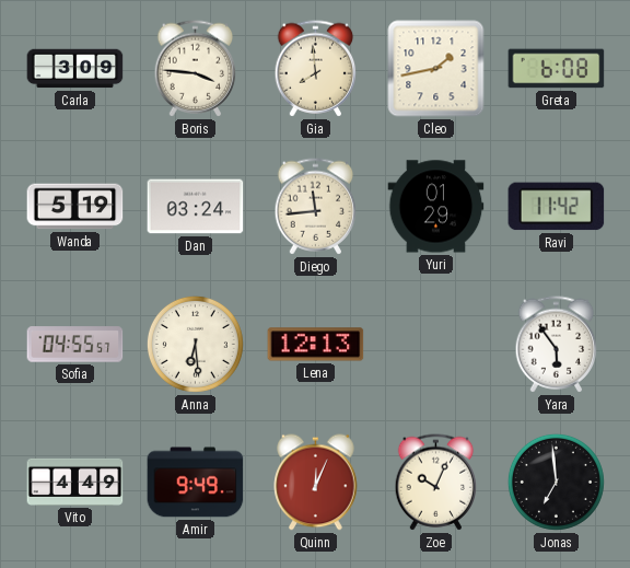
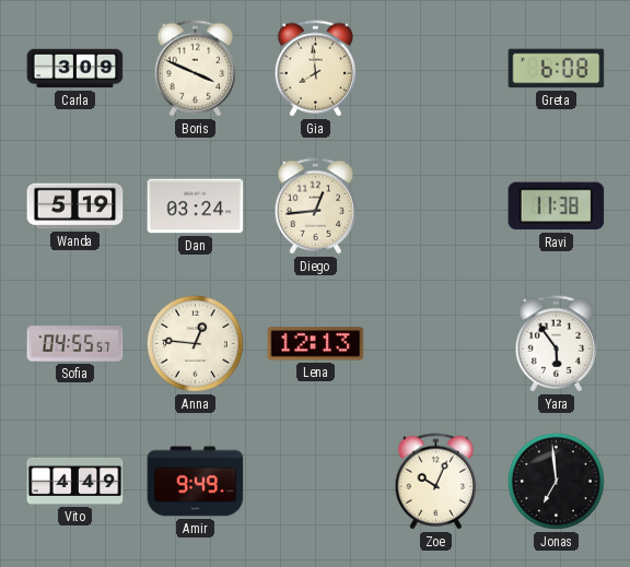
Boris: 3:46 -> 3:49 (196, 69)
Cleo: 1:43 -> none (436, 69)
Diego: 11:44 -> 12:44 (316, 206)
Yuri: 01:29 -> none (436, 207)
Ravi: 11:42 -> 11:38 (557, 206)
Anna: 6:29 -> 12:46 (195, 343)
Quinn: 12:04 -> none (316, 483)
